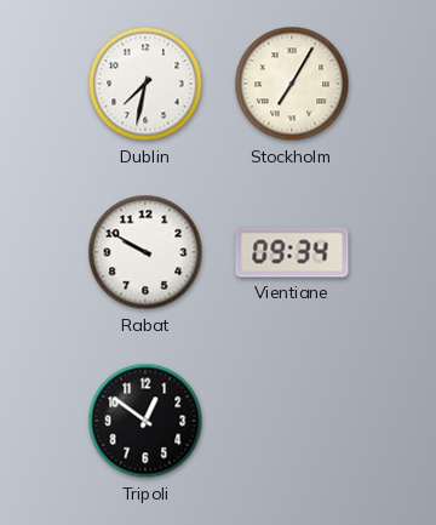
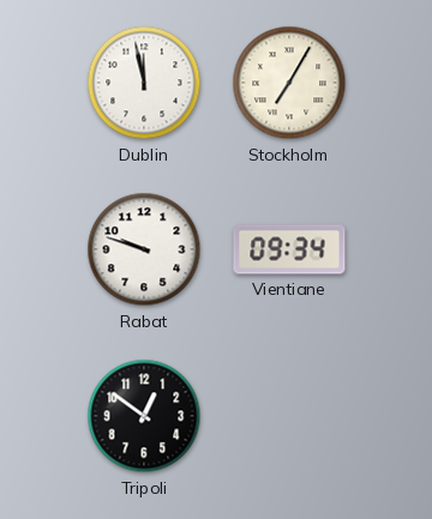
Dublin: 7:32 -> 11:58 (144, 83)
Rabat: 9:50 -> 9:48 (144, 249)
